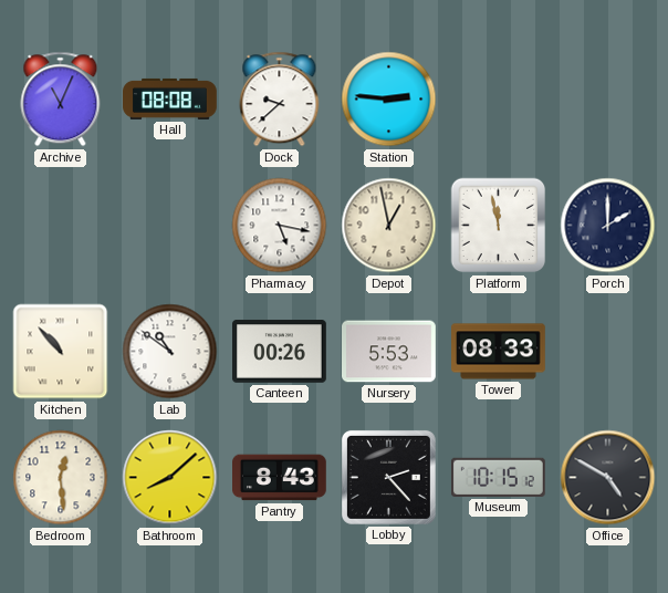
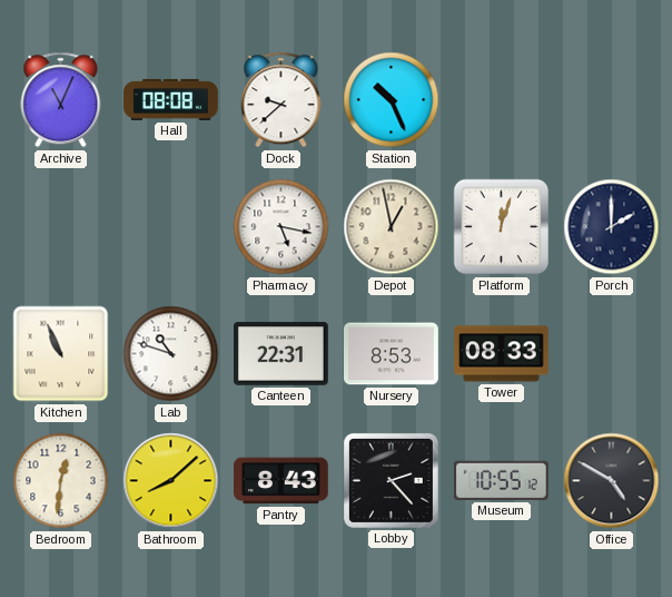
Station: 2:46 -> 10:26 (392, 100)
Platform: 11:58 -> 12:03 (502, 227)
Kitchen: 10:53 -> 10:56 (61, 354)
Lab: 10:51 -> 10:48 (171, 354)
Canteen: 00:26 -> 22:31 (281, 354)
Nursery: 5:53 -> 8:53 (392, 354)
Bedroom: 12:29 -> 12:31 (61, 481)
Museum: 10:15 -> 10:55 (501, 480)
